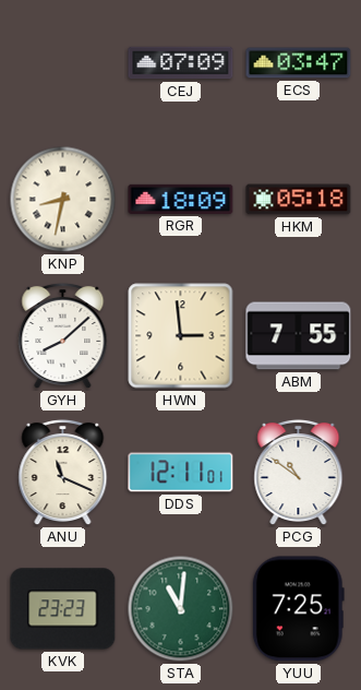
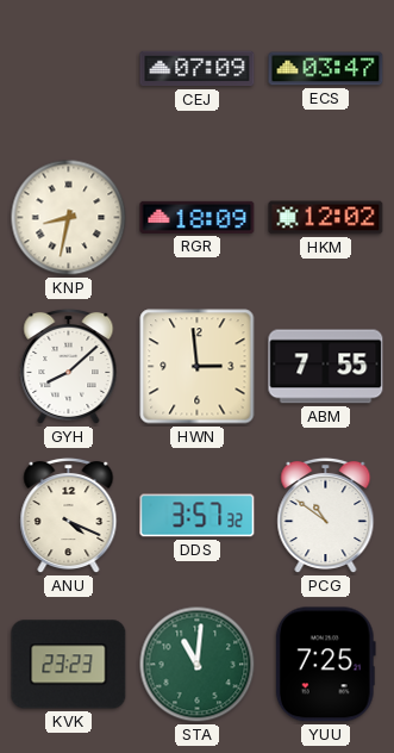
HKM: 05:18 -> 12:02 (326, 218)
ANU: 11:19 -> 4:19 (69, 516)
DDS: 12:11 -> 3:57 (198, 516)
